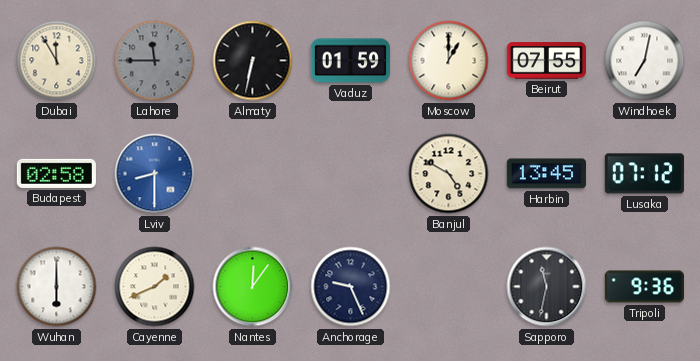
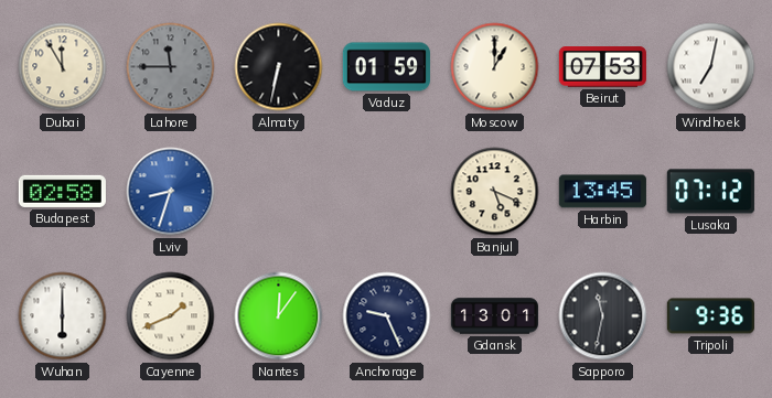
Beirut: 07:55 -> 07:53 (602, 67)
Lviv: 8:30 -> 8:33 (171, 192)
Banjul: 4:50 -> 5:19 (495, 192)
Gdansk: none -> 13:01 (494, 316)
